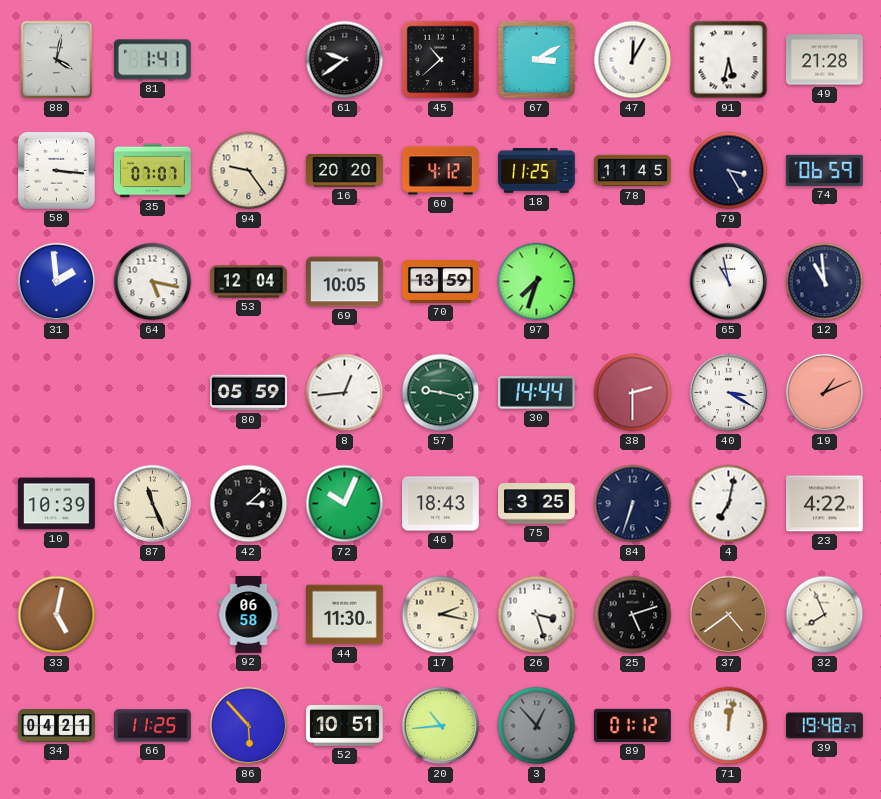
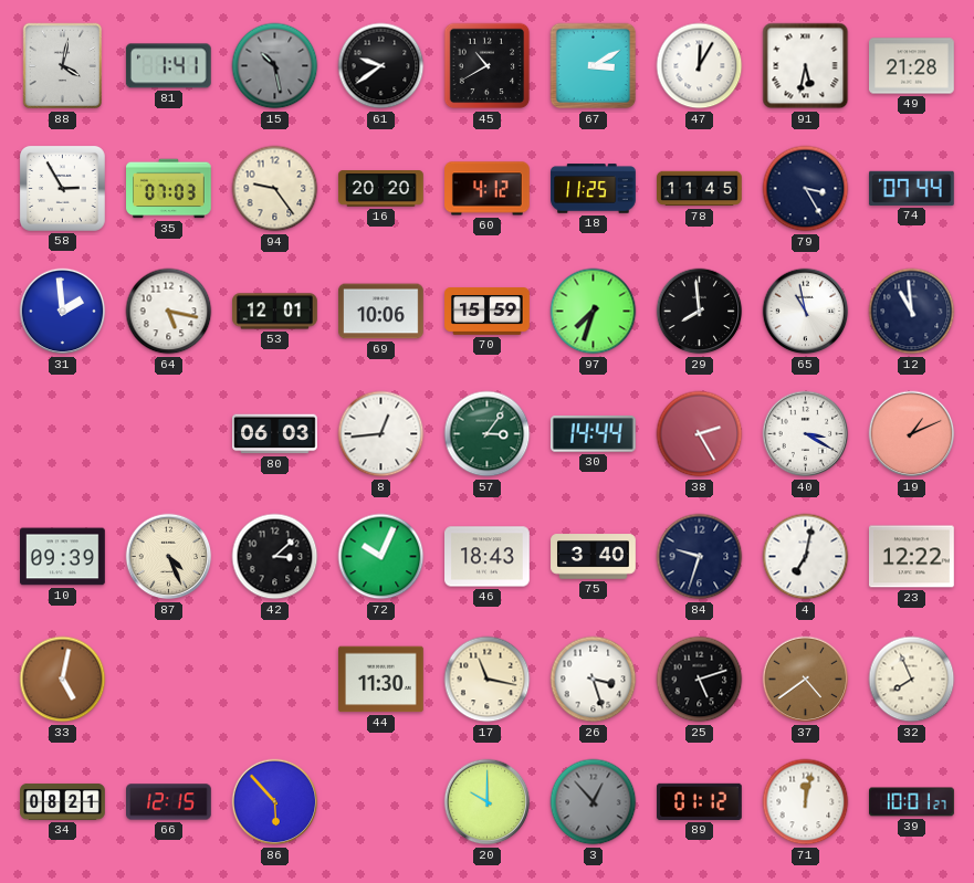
15: none -> 10:28 (275, 66)
45: 10:38 -> 10:40 (488, 66)
58: 3:16 -> 2:55 (62, 188)
35: 07:07 -> 07:03 (169, 189)
74: 06:59 -> 07:44 (912, 188)
53: 12:04 -> 12:01 (275, 312)
69: 10:05 -> 10:06 (381, 312)
70: 13:59 -> 15:59 (488, 312)
29: none -> 7:59 (700, 312)
80: 05:59 -> 06:03 (275, 434)
57: 9:17 -> 3:06 (488, 434)
38: 2:30 -> 2:25 (700, 434)
10: 10:39 -> 09:39 (63, 557)
87: 11:26 -> 4:26 (169, 557)
75: 3:25 -> 3:40 (594, 557)
84: 6:33 -> 9:33 (700, 557)
23: 4:22 -> 12:22 (912, 557)
92: 06:58 -> none (249, 615)
17: 2:17 -> 11:17 (488, 680)
34: 04:21 -> 08:21 (63, 801)
66: 11:25 -> 12:15 (169, 802)
52: 10:51 -> none (345, 725)
20: 10:44 -> 10:00 (488, 802)
39: 19:48 -> 10:01 (912, 802)
